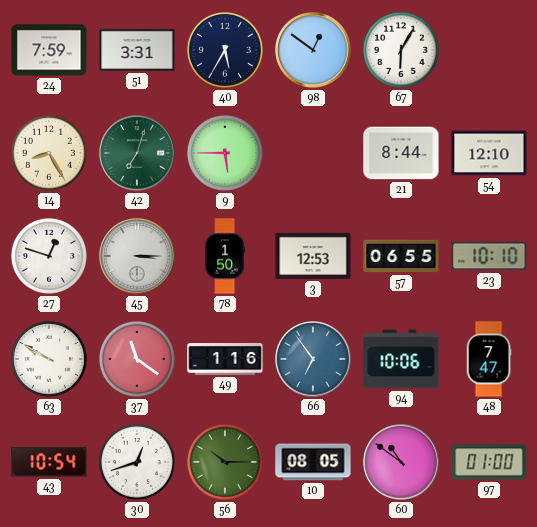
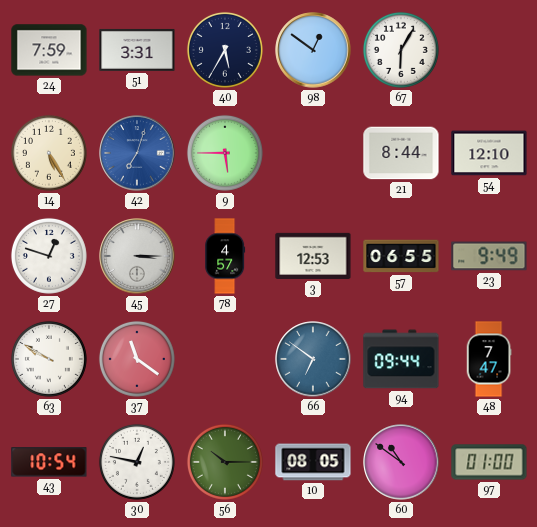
14: 8:25 -> 5:25 (49, 153)
42 dial: green -> blue (137, 153)
78: 1:50 -> 4:57 (225, 256)
23: 10:10 -> 9:49 (489, 256)
49: 1:16 -> none (225, 360)
66: 6:54 -> 6:51 (313, 359)
94: 10:06 -> 09:44 (401, 359)
30: 12:42 -> 12:47 (137, 462)
